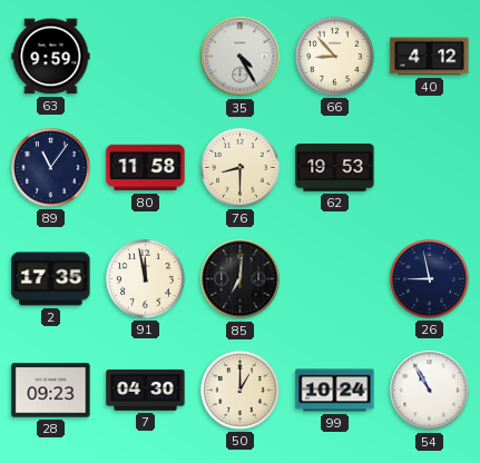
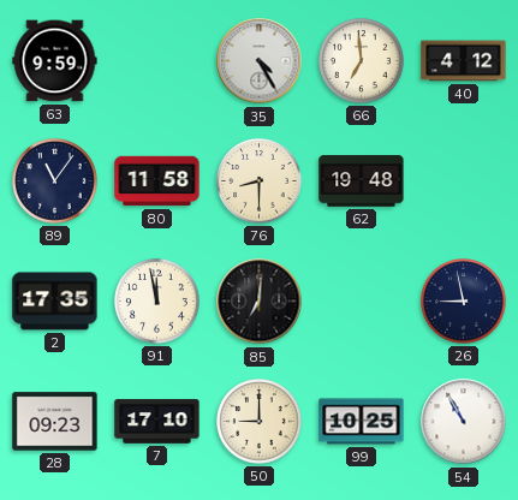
66: 8:53 -> 6:59 (362, 61)
62: 19:53 -> 19:48 (362, 181)
7: 04:30 -> 17:10 (157, 422)
50: 1:00 -> 9:00 (260, 422)
99: 10:24 -> 10:25 (362, 422)
